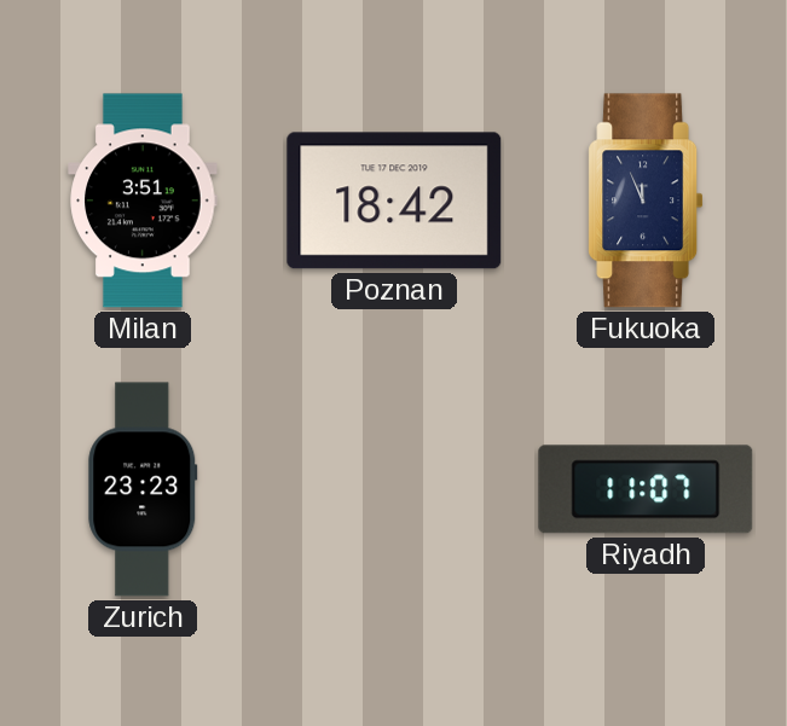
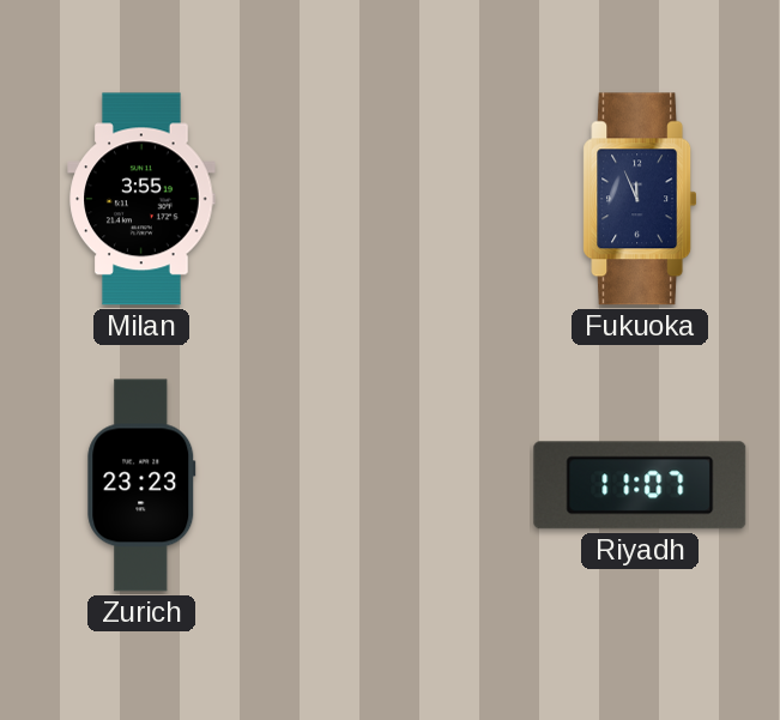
Milan: 3:51 -> 3:55 (141, 199)
Poznan: 18:42 -> none (394, 201)
